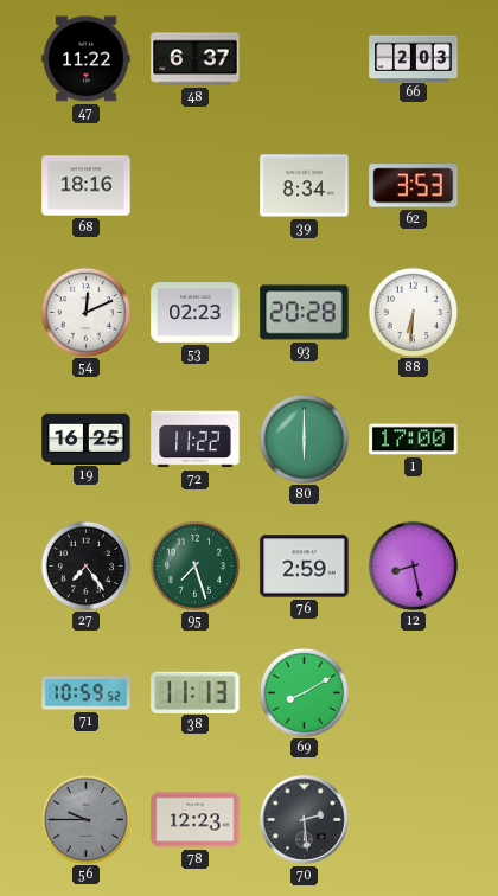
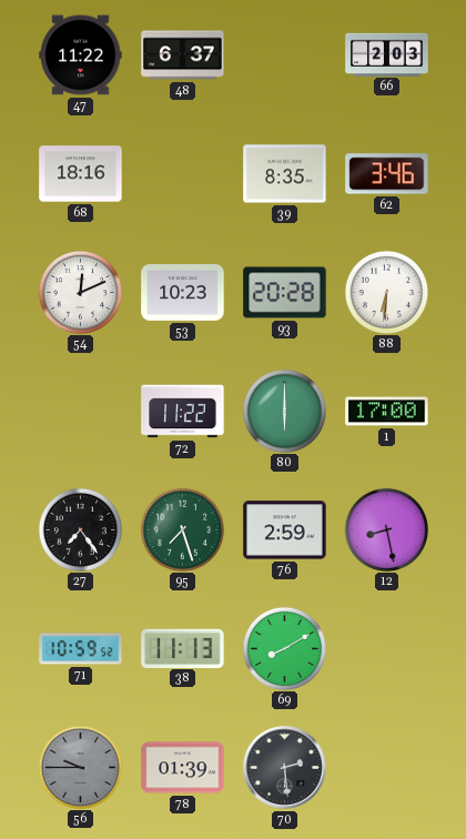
39: 8:34 -> 8:35 (285, 174)
62: 3:53 -> 3:46 (387, 174)
53: 02:23 -> 10:23 (183, 293)
19: 16:25 -> none (87, 439)
78: 12:23 -> 01:39 (183, 768)
